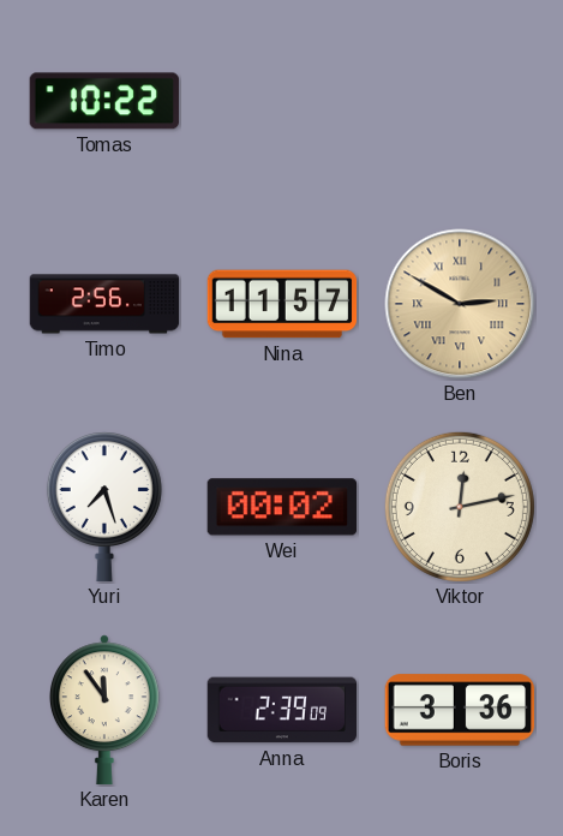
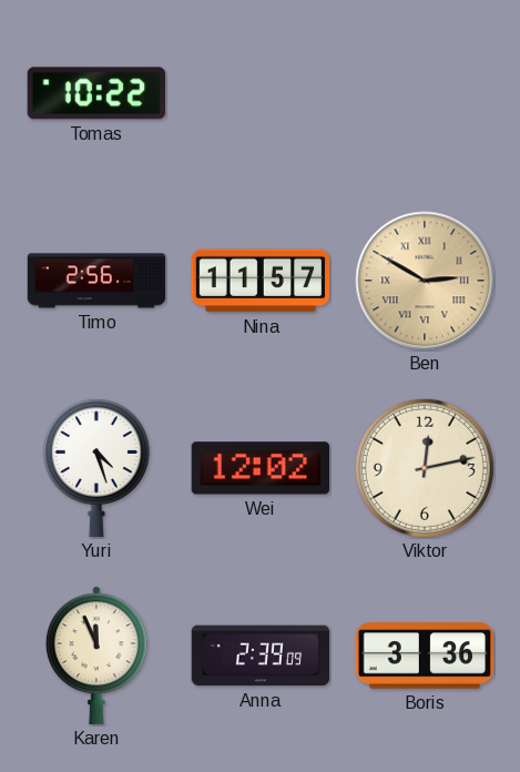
Yuri: 7:27 -> 4:27 (96, 469)
Wei: 00:02 -> 12:02 (259, 468)
Karen: 11:54 -> 11:56 (96, 656)
